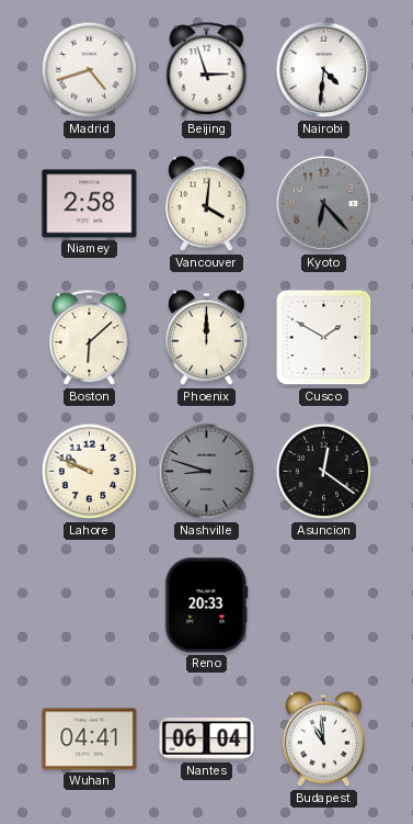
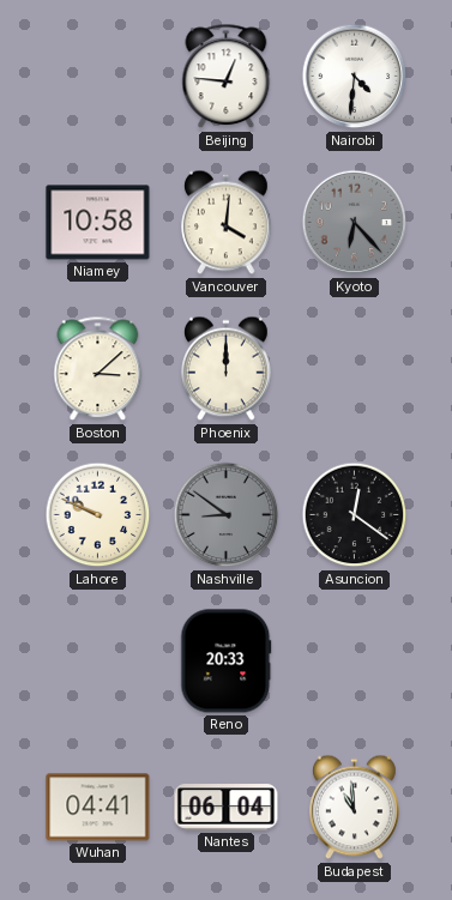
Madrid: 4:42 -> none (90, 70)
Beijing: 2:57 -> 12:46 (227, 77)
Niamey: 2:58 -> 10:58 (98, 223)
Boston: 6:08 -> 3:08 (98, 369)
Cusco: 1:50 -> none (324, 338)
Nashville: 8:48 -> 8:51 (227, 515)
